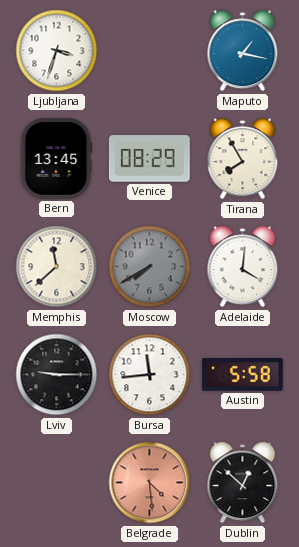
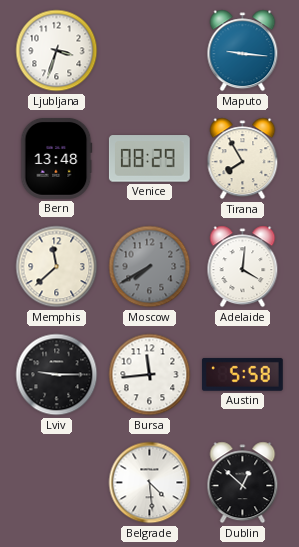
Maputo: 1:17 -> 9:16 (243, 51)
Bern: 13:45 -> 13:48 (56, 159)
Belgrade dial: salmon -> white (150, 483)
